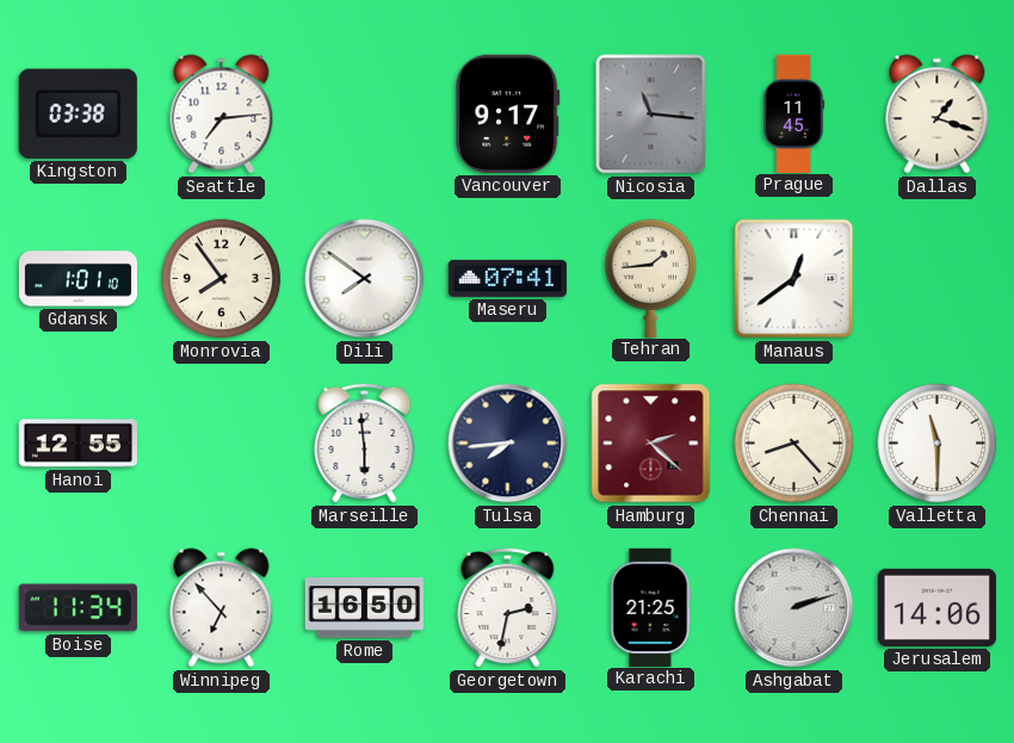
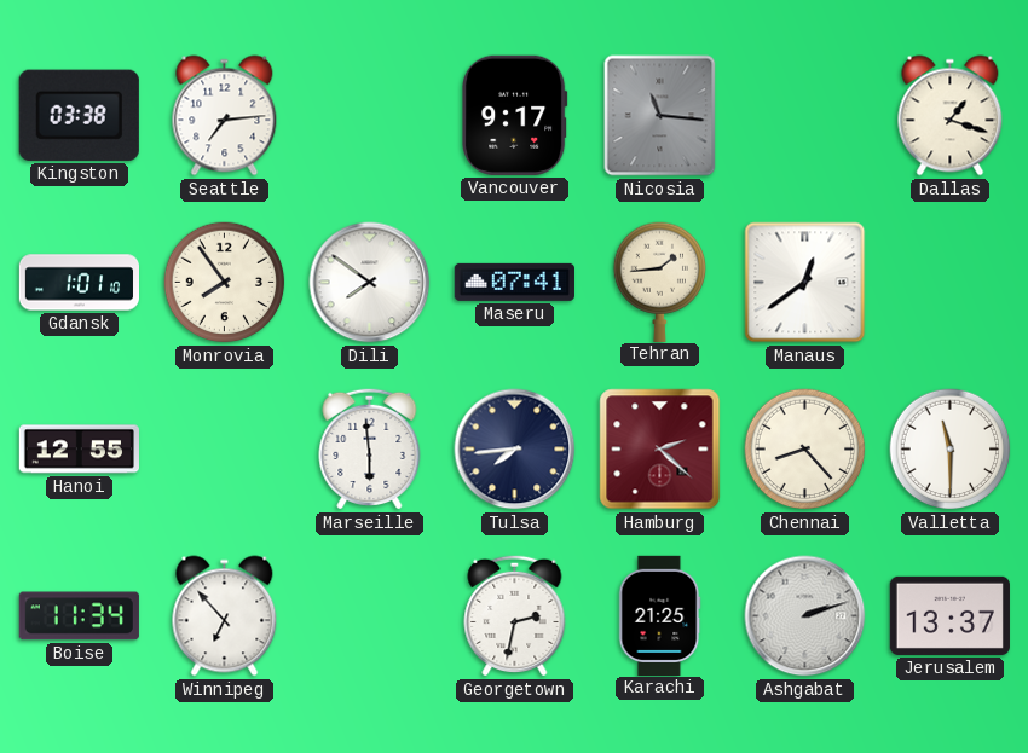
Prague: 11:45 -> none (794, 113)
Rome: 16:50 -> none (364, 608)
Jerusalem: 14:06 -> 13:37 (949, 615)
